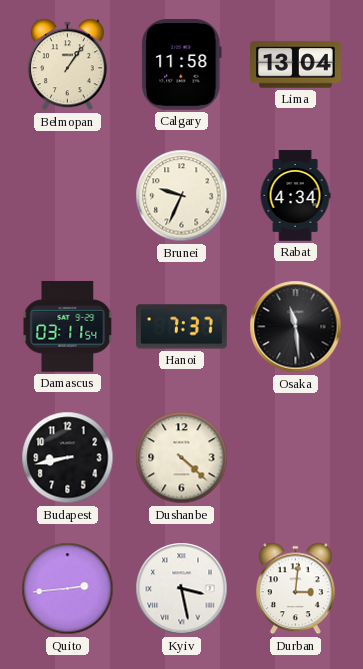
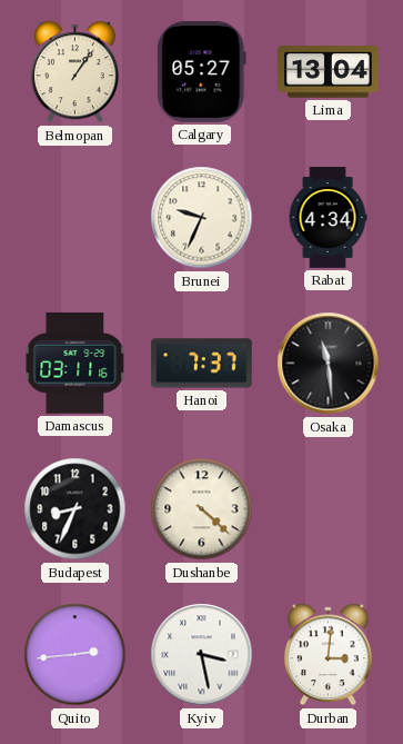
Calgary: 11:58 -> 05:27 (202, 72)
Damascus: 03:11:54 -> 03:11:16 (75, 364)
Budapest: 8:43 -> 8:34 (75, 509)
